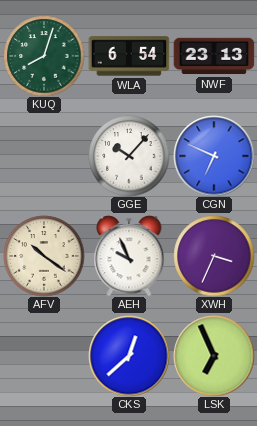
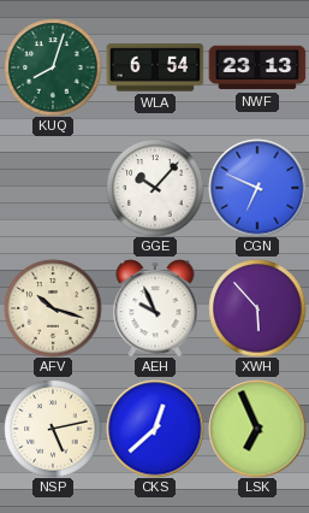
AFV: 10:21 -> 10:18 (53, 308)
XWH: 3:34 -> 5:53 (257, 308)
NSP: none -> 5:13 (53, 429)
